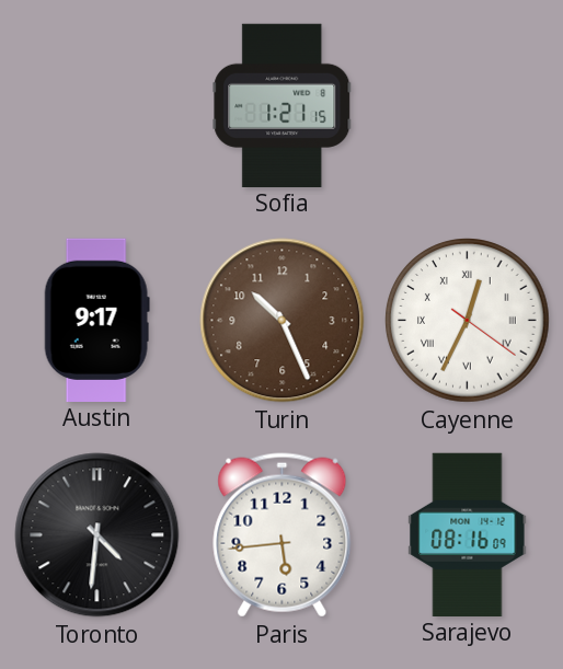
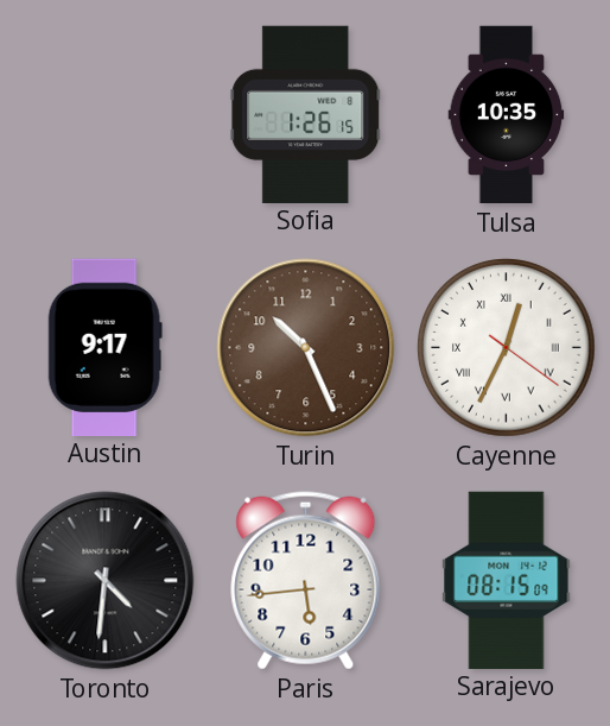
Sofia: 1:21 -> 1:26 (306, 114)
Tulsa: none -> 10:35 (507, 115)
Sarajevo: 08:16 -> 08:15 (507, 580)
